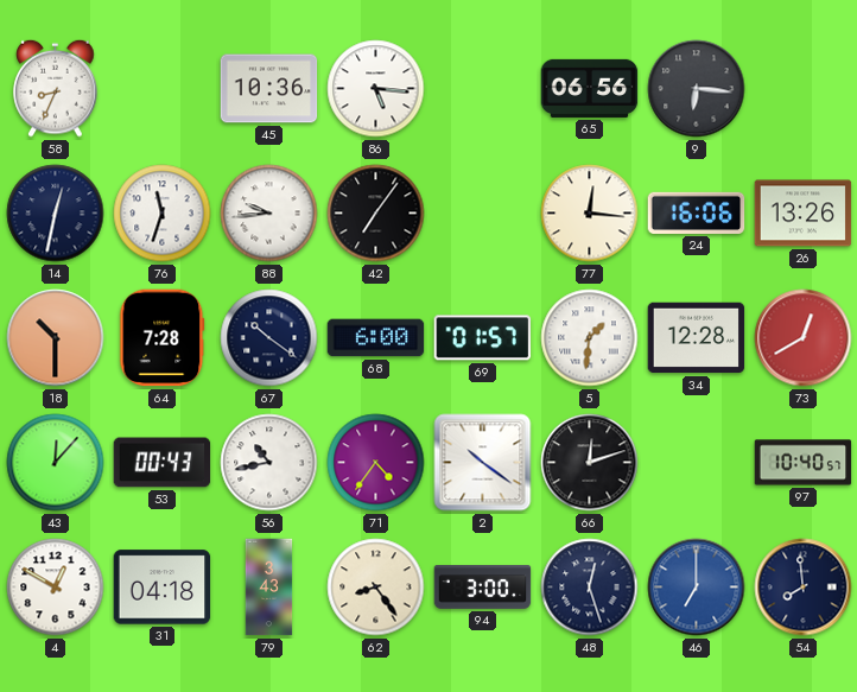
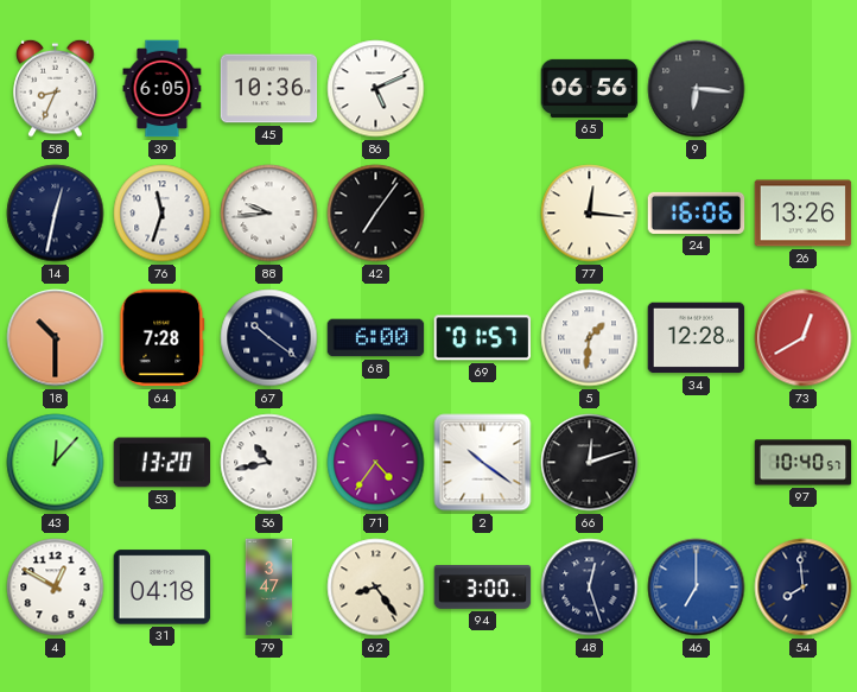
39: none -> 6:05 (163, 89)
86: 5:16 -> 5:11 (376, 89)
53: 00:43 -> 13:20 (163, 463)
79: 3:43 -> 3:47 (269, 588)
